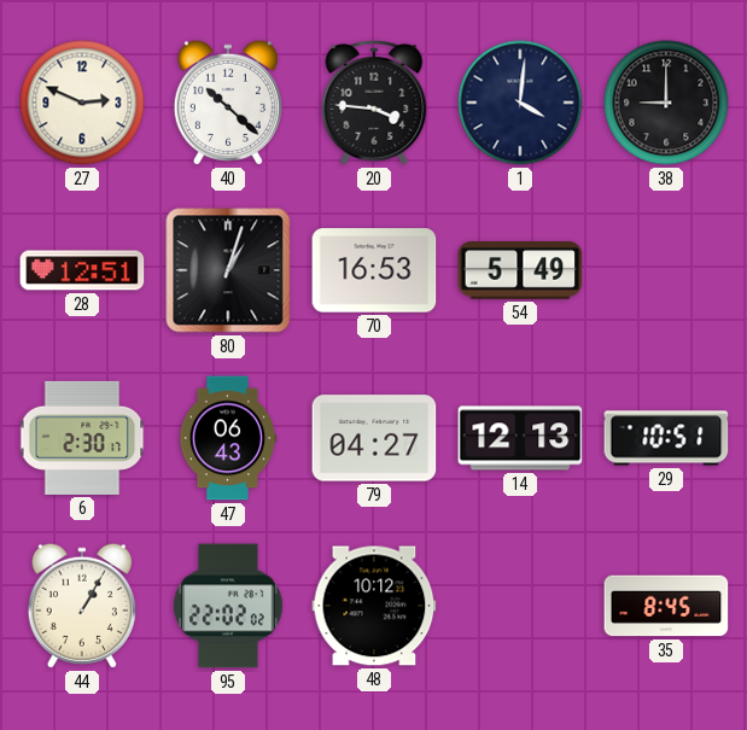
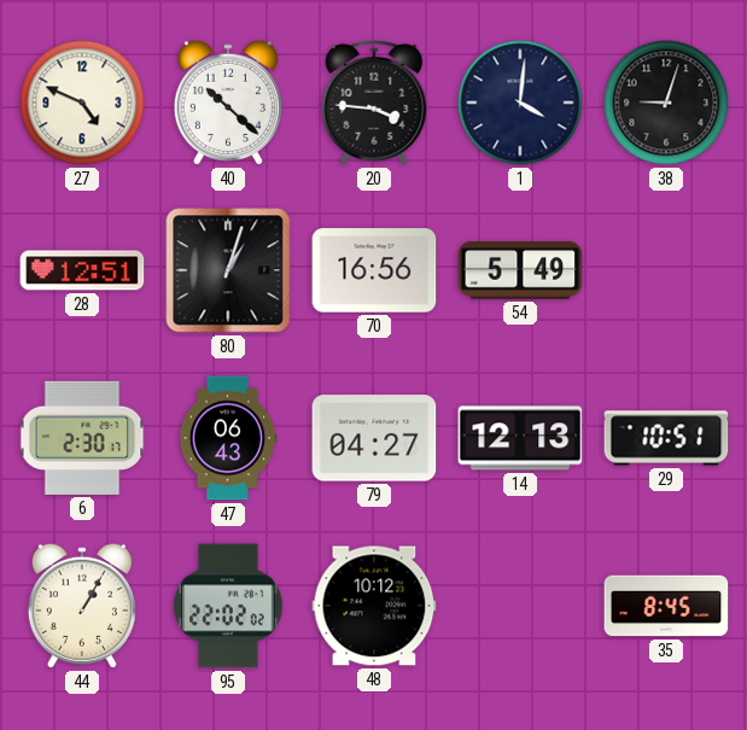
27: 2:49 -> 4:49 (82, 103)
38: 9:00 -> 9:03 (666, 103)
70: 16:53 -> 16:56 (374, 270)
